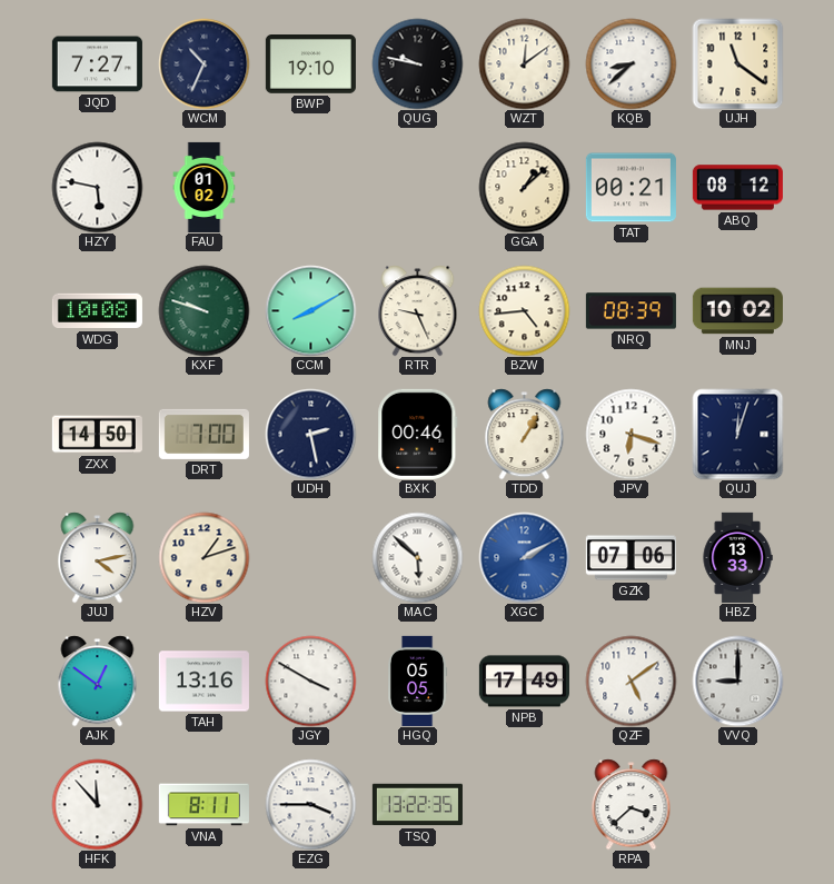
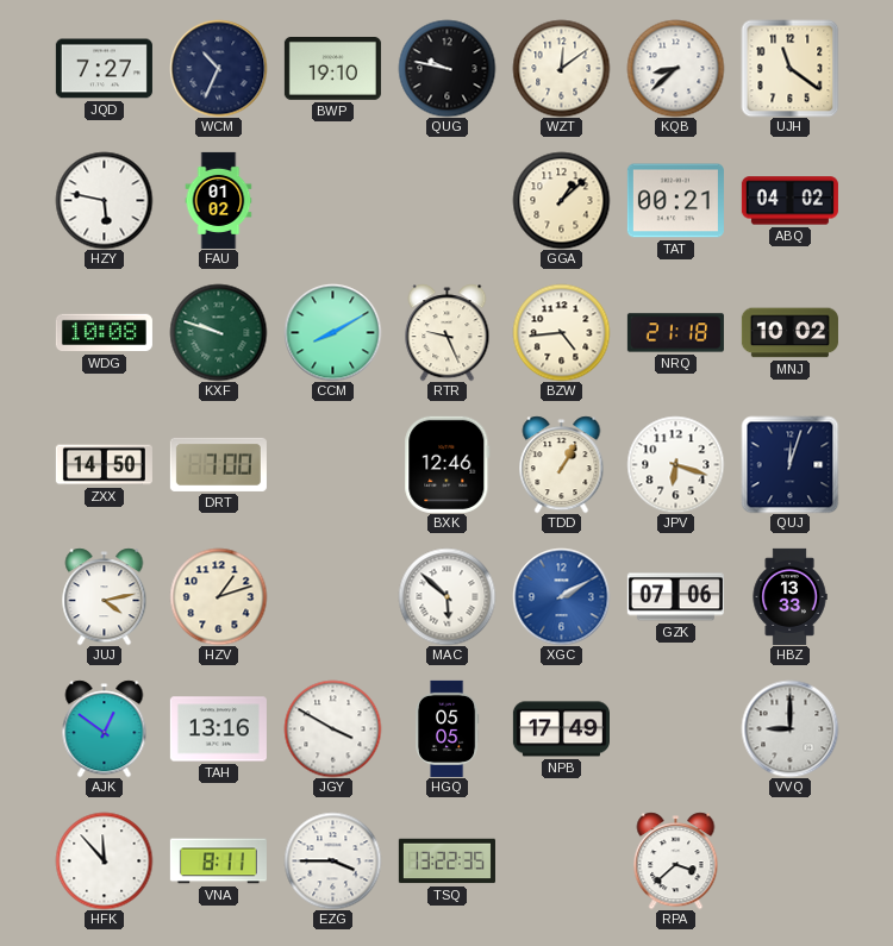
ABQ: 08:12 -> 04:02 (789, 201)
NRQ: 08:39 -> 21:18 (675, 333)
UDH: 2:28 -> none (310, 434)
BXK: 00:46 -> 12:46 (448, 464)
QZF: 5:09 -> none (631, 681)
